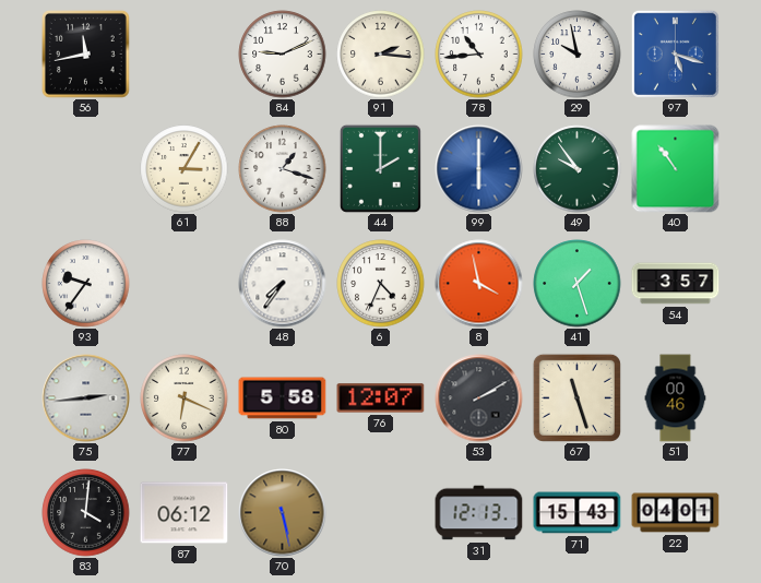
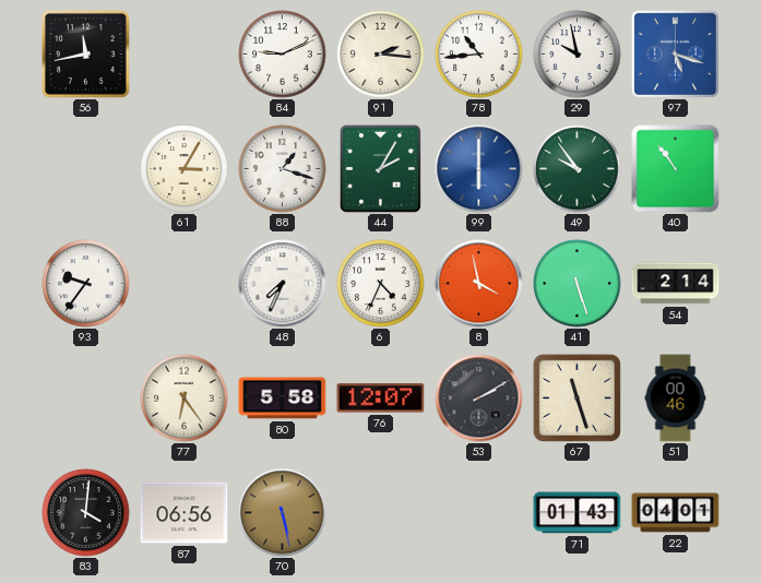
44: 2:00 -> 2:05 (380, 168)
48: 7:36 -> 7:34 (283, 284)
41: 1:27 -> 5:27 (578, 284)
54: 3:57 -> 2:14 (676, 284)
75: 2:44 -> none (86, 398)
77: 6:19 -> 6:24 (185, 398)
87: 06:12 -> 06:56 (185, 513)
31: 12:13 -> none (479, 513)
71: 15:43 -> 01:43 (578, 513)
